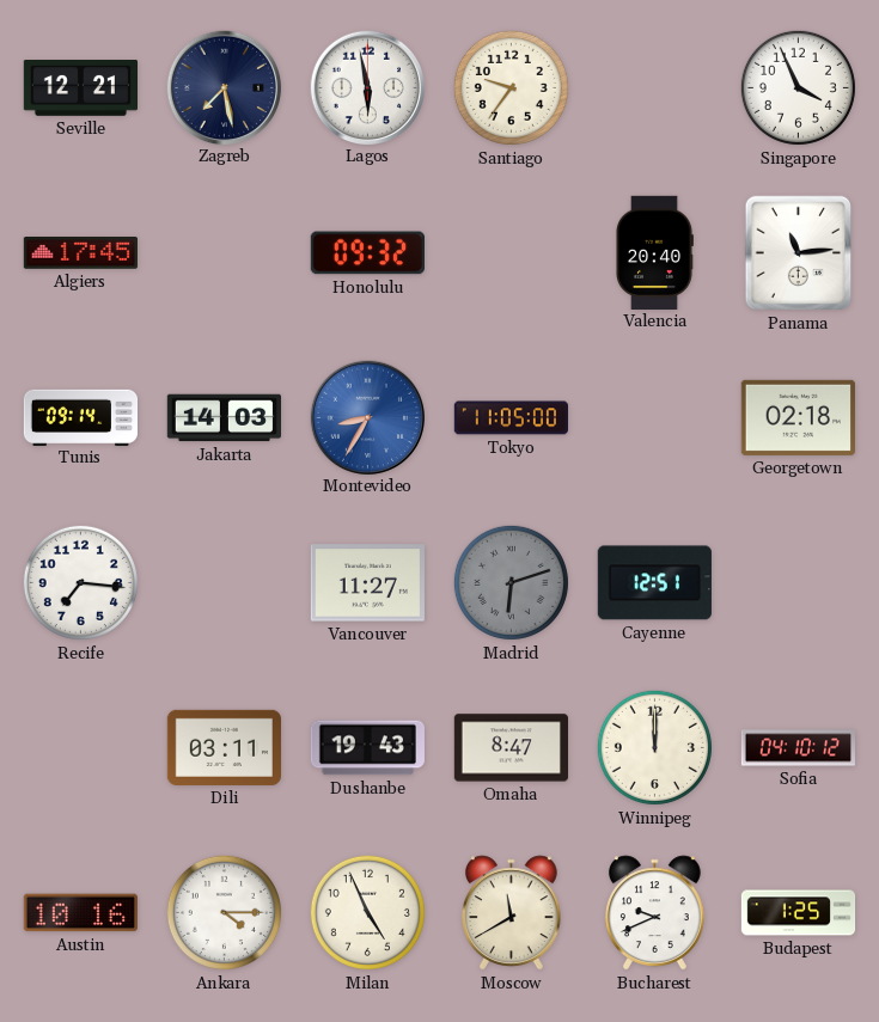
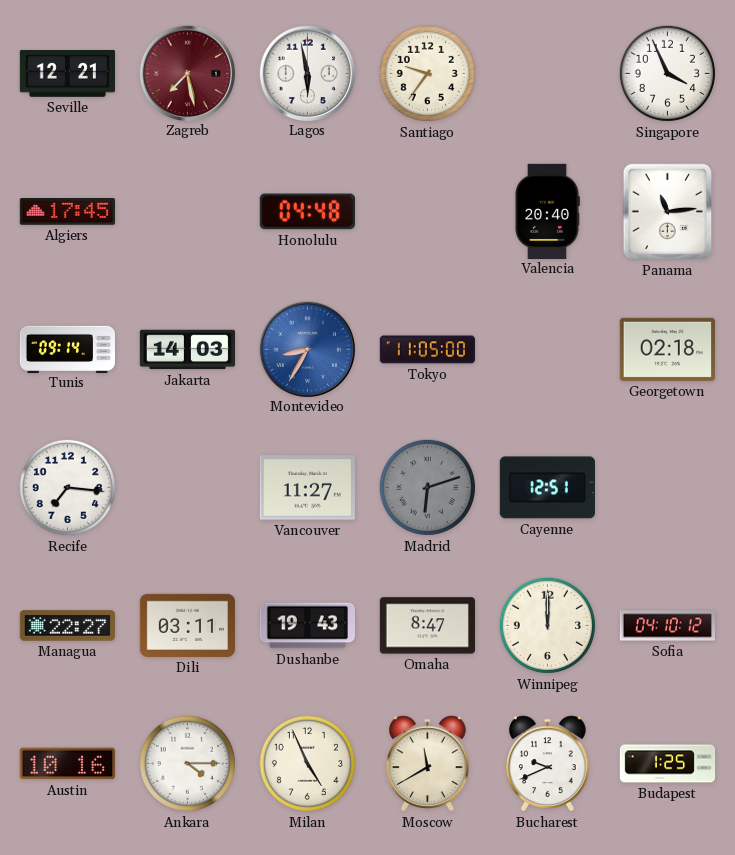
Zagreb dial: navy -> burgundy (188, 73)
Honolulu: 09:32 -> 04:48 (307, 212)
Managua: none -> 22:27 (67, 626)
